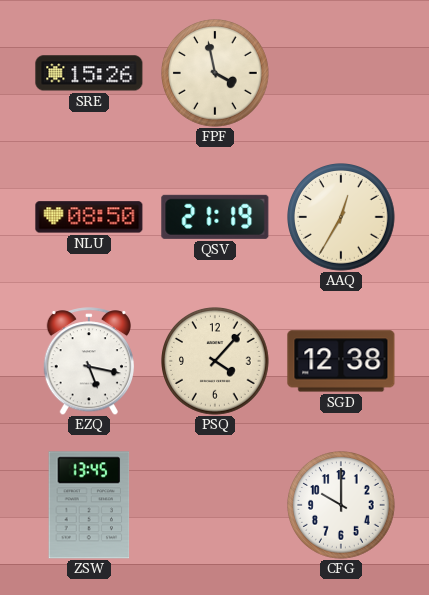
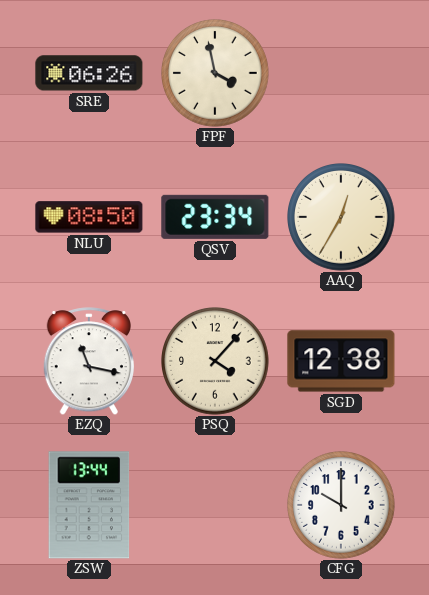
SRE: 15:26 -> 06:26 (89, 73)
QSV: 21:19 -> 23:34 (215, 217)
EZQ: 5:17 -> 11:17 (88, 361)
ZSW: 13:45 -> 13:44 (89, 505)
